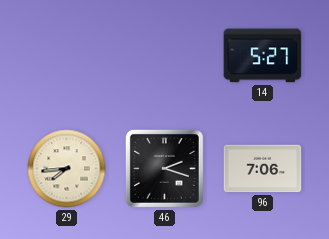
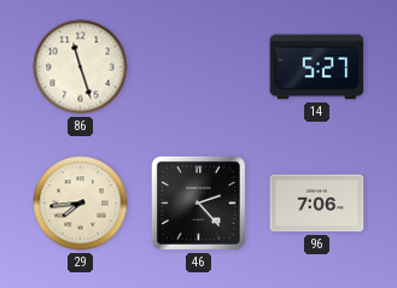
86: none -> 11:27 (81, 67)
46: 2:18 -> 2:23 (198, 202)
